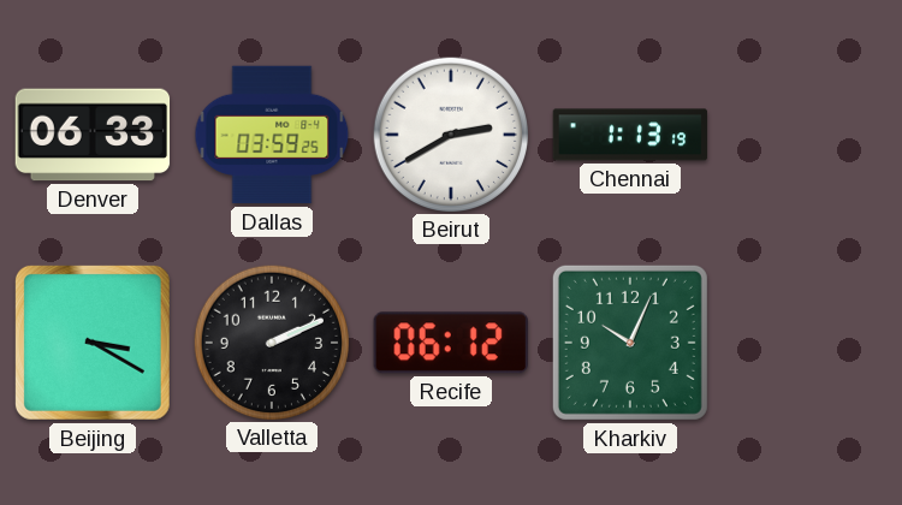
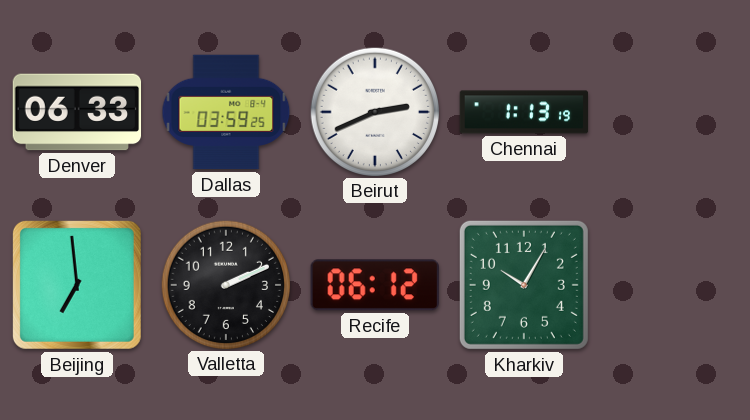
Beirut: 2:40 -> 2:41 (374, 111)
Beijing: 3:20 -> 6:59 (77, 285)
Kharkiv: 10:04 -> 10:05 (524, 285)
